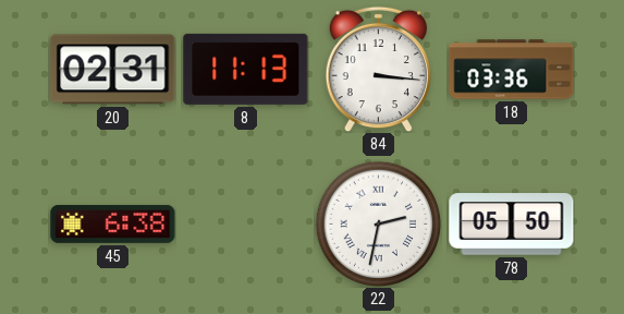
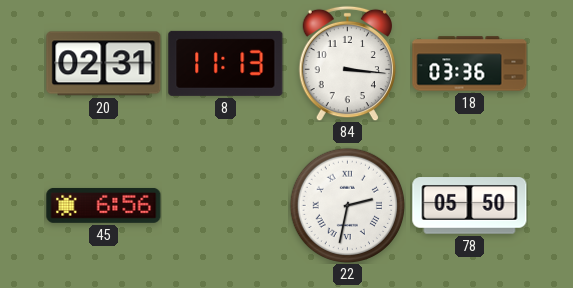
45: 6:38 -> 6:56 (104, 205)
